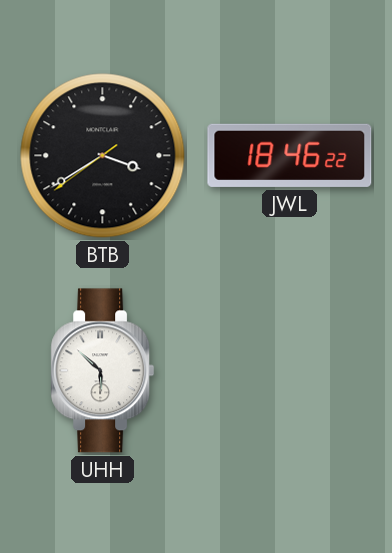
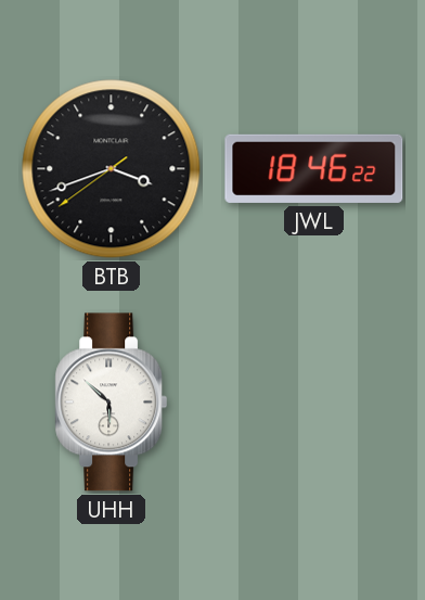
BTB: 3:39 -> 3:41 (112, 169)
